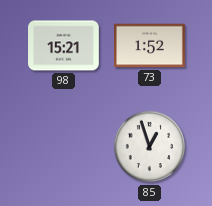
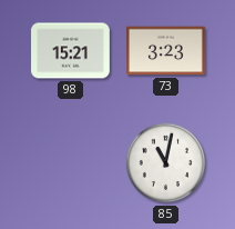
73: 1:52 -> 3:23 (166, 51)
85: 12:57 -> 11:02 (166, 163)
